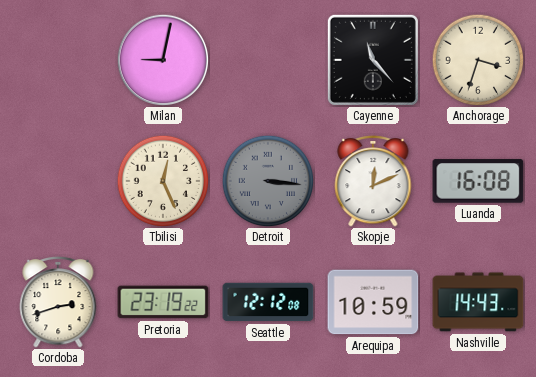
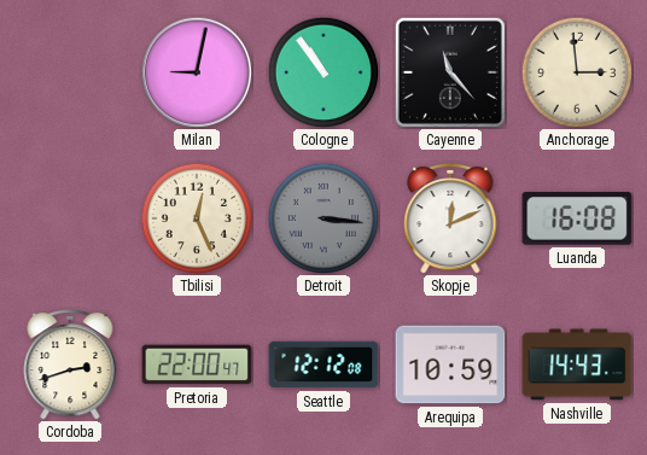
Cologne: none -> 10:54 (323, 72)
Anchorage: 3:33 -> 2:59 (577, 72)
Pretoria: 23:19 -> 22:00 (197, 364)
